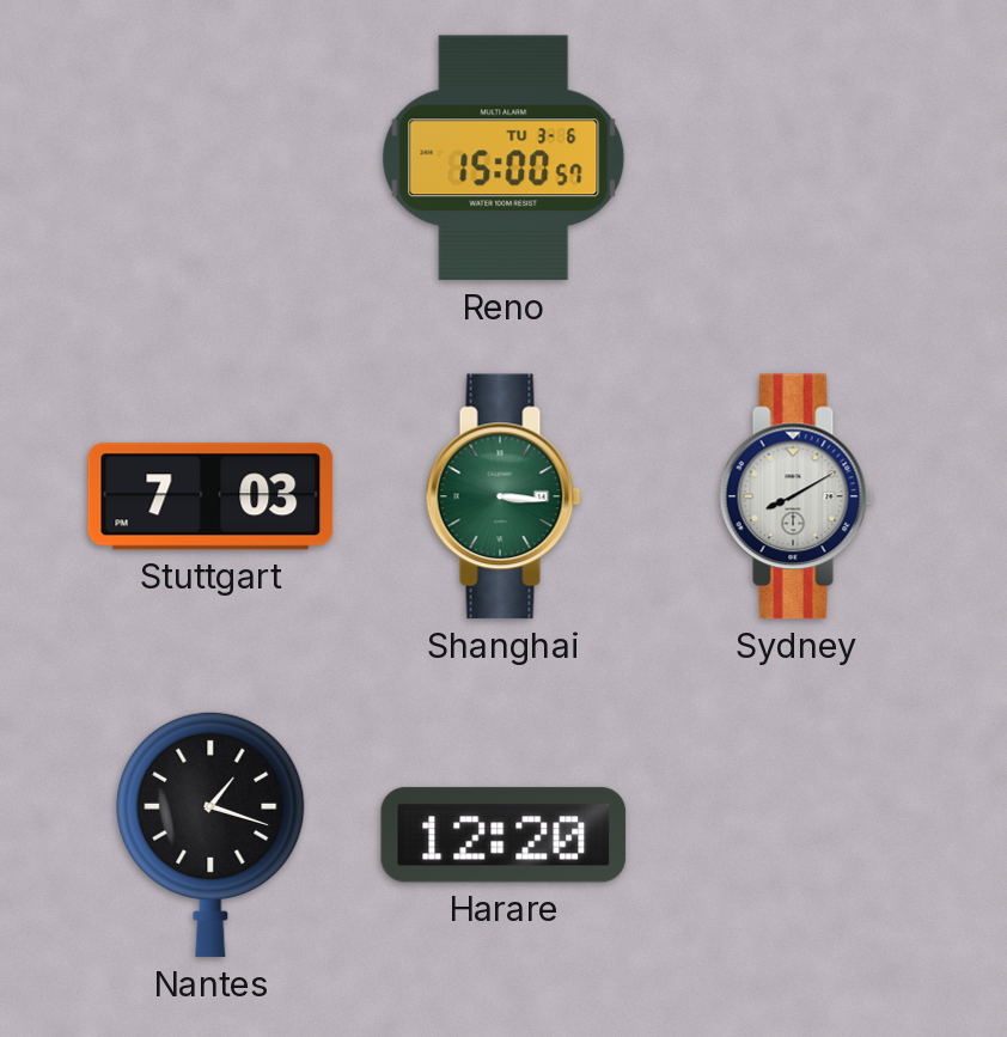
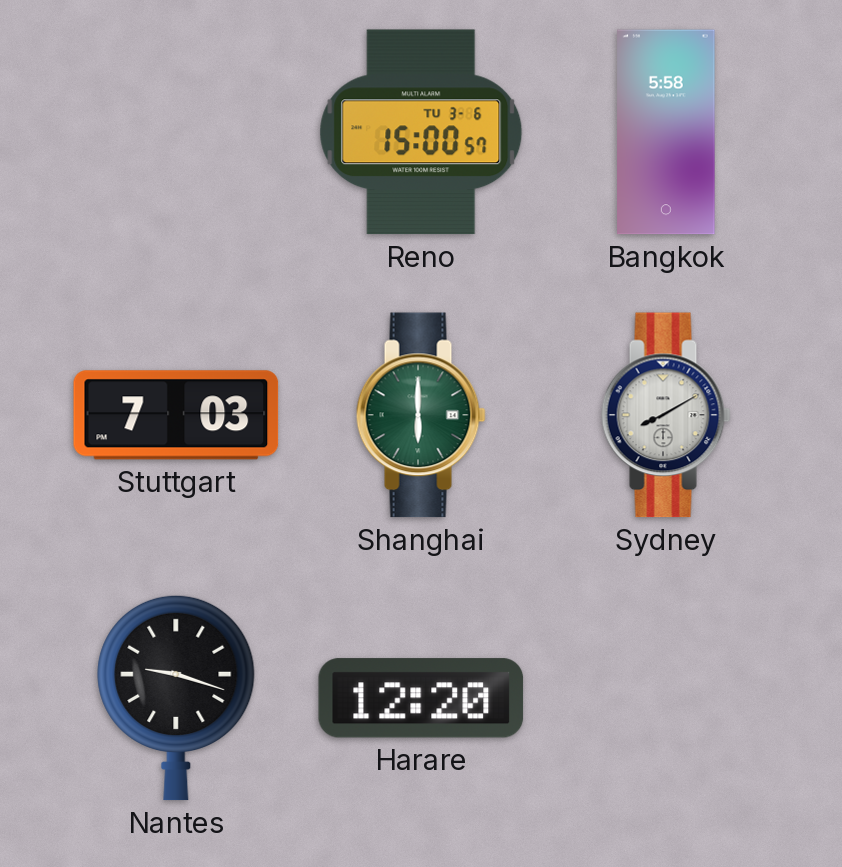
Bangkok: none -> 5:58 (666, 132)
Shanghai: 3:16 -> 6:00 (421, 415)
Nantes: 1:18 -> 9:18 (176, 698)
